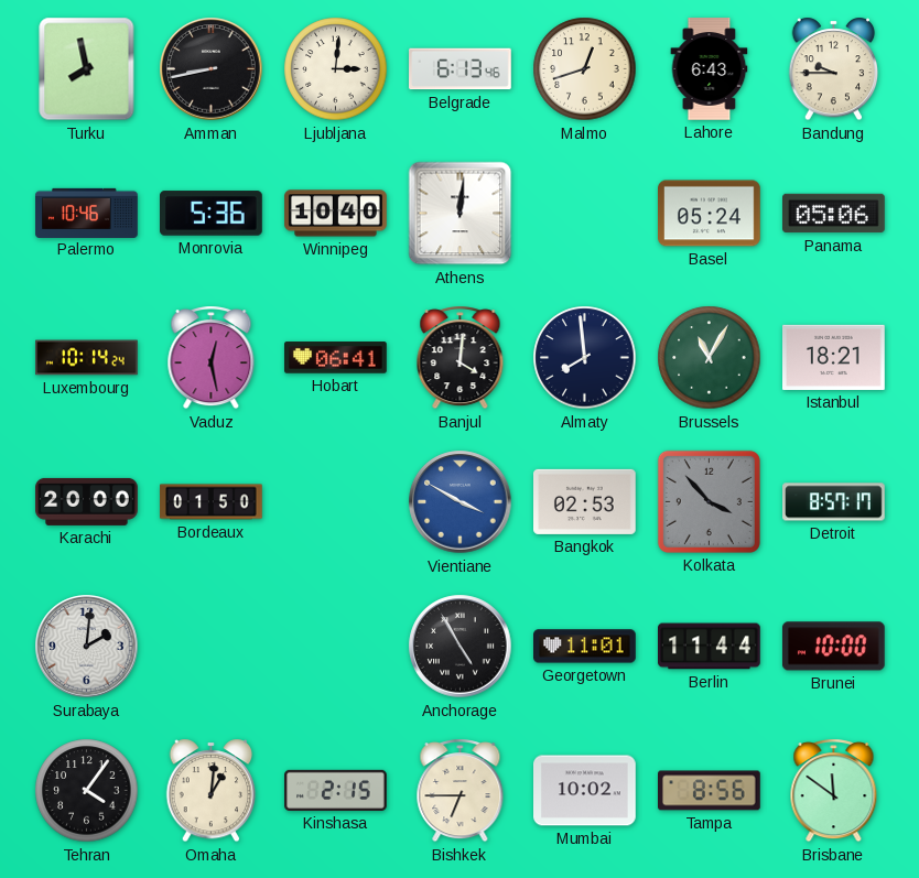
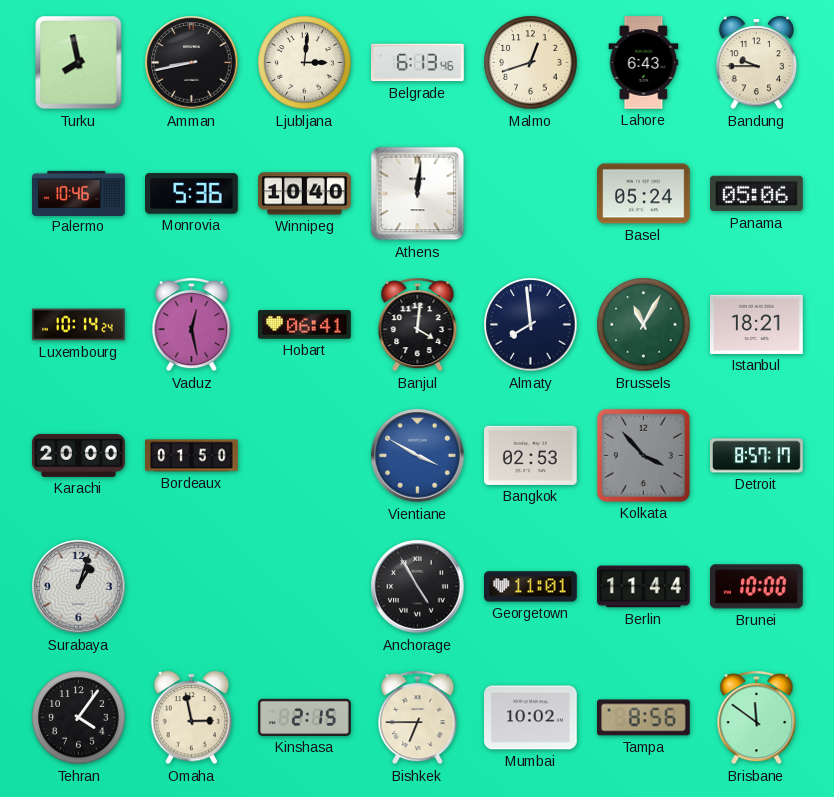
Surabaya: 2:01 -> 1:03 (79, 587)
Omaha: 1:01 -> 2:58 (192, 718)
